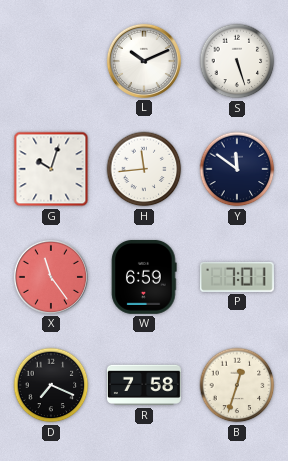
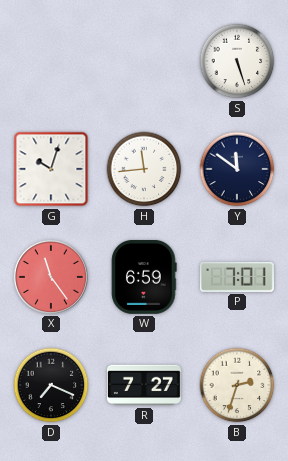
L: 10:11 -> none (144, 61)
R: 7:58 -> 7:27 (144, 385)
B: 12:33 -> 2:33 (237, 385)
